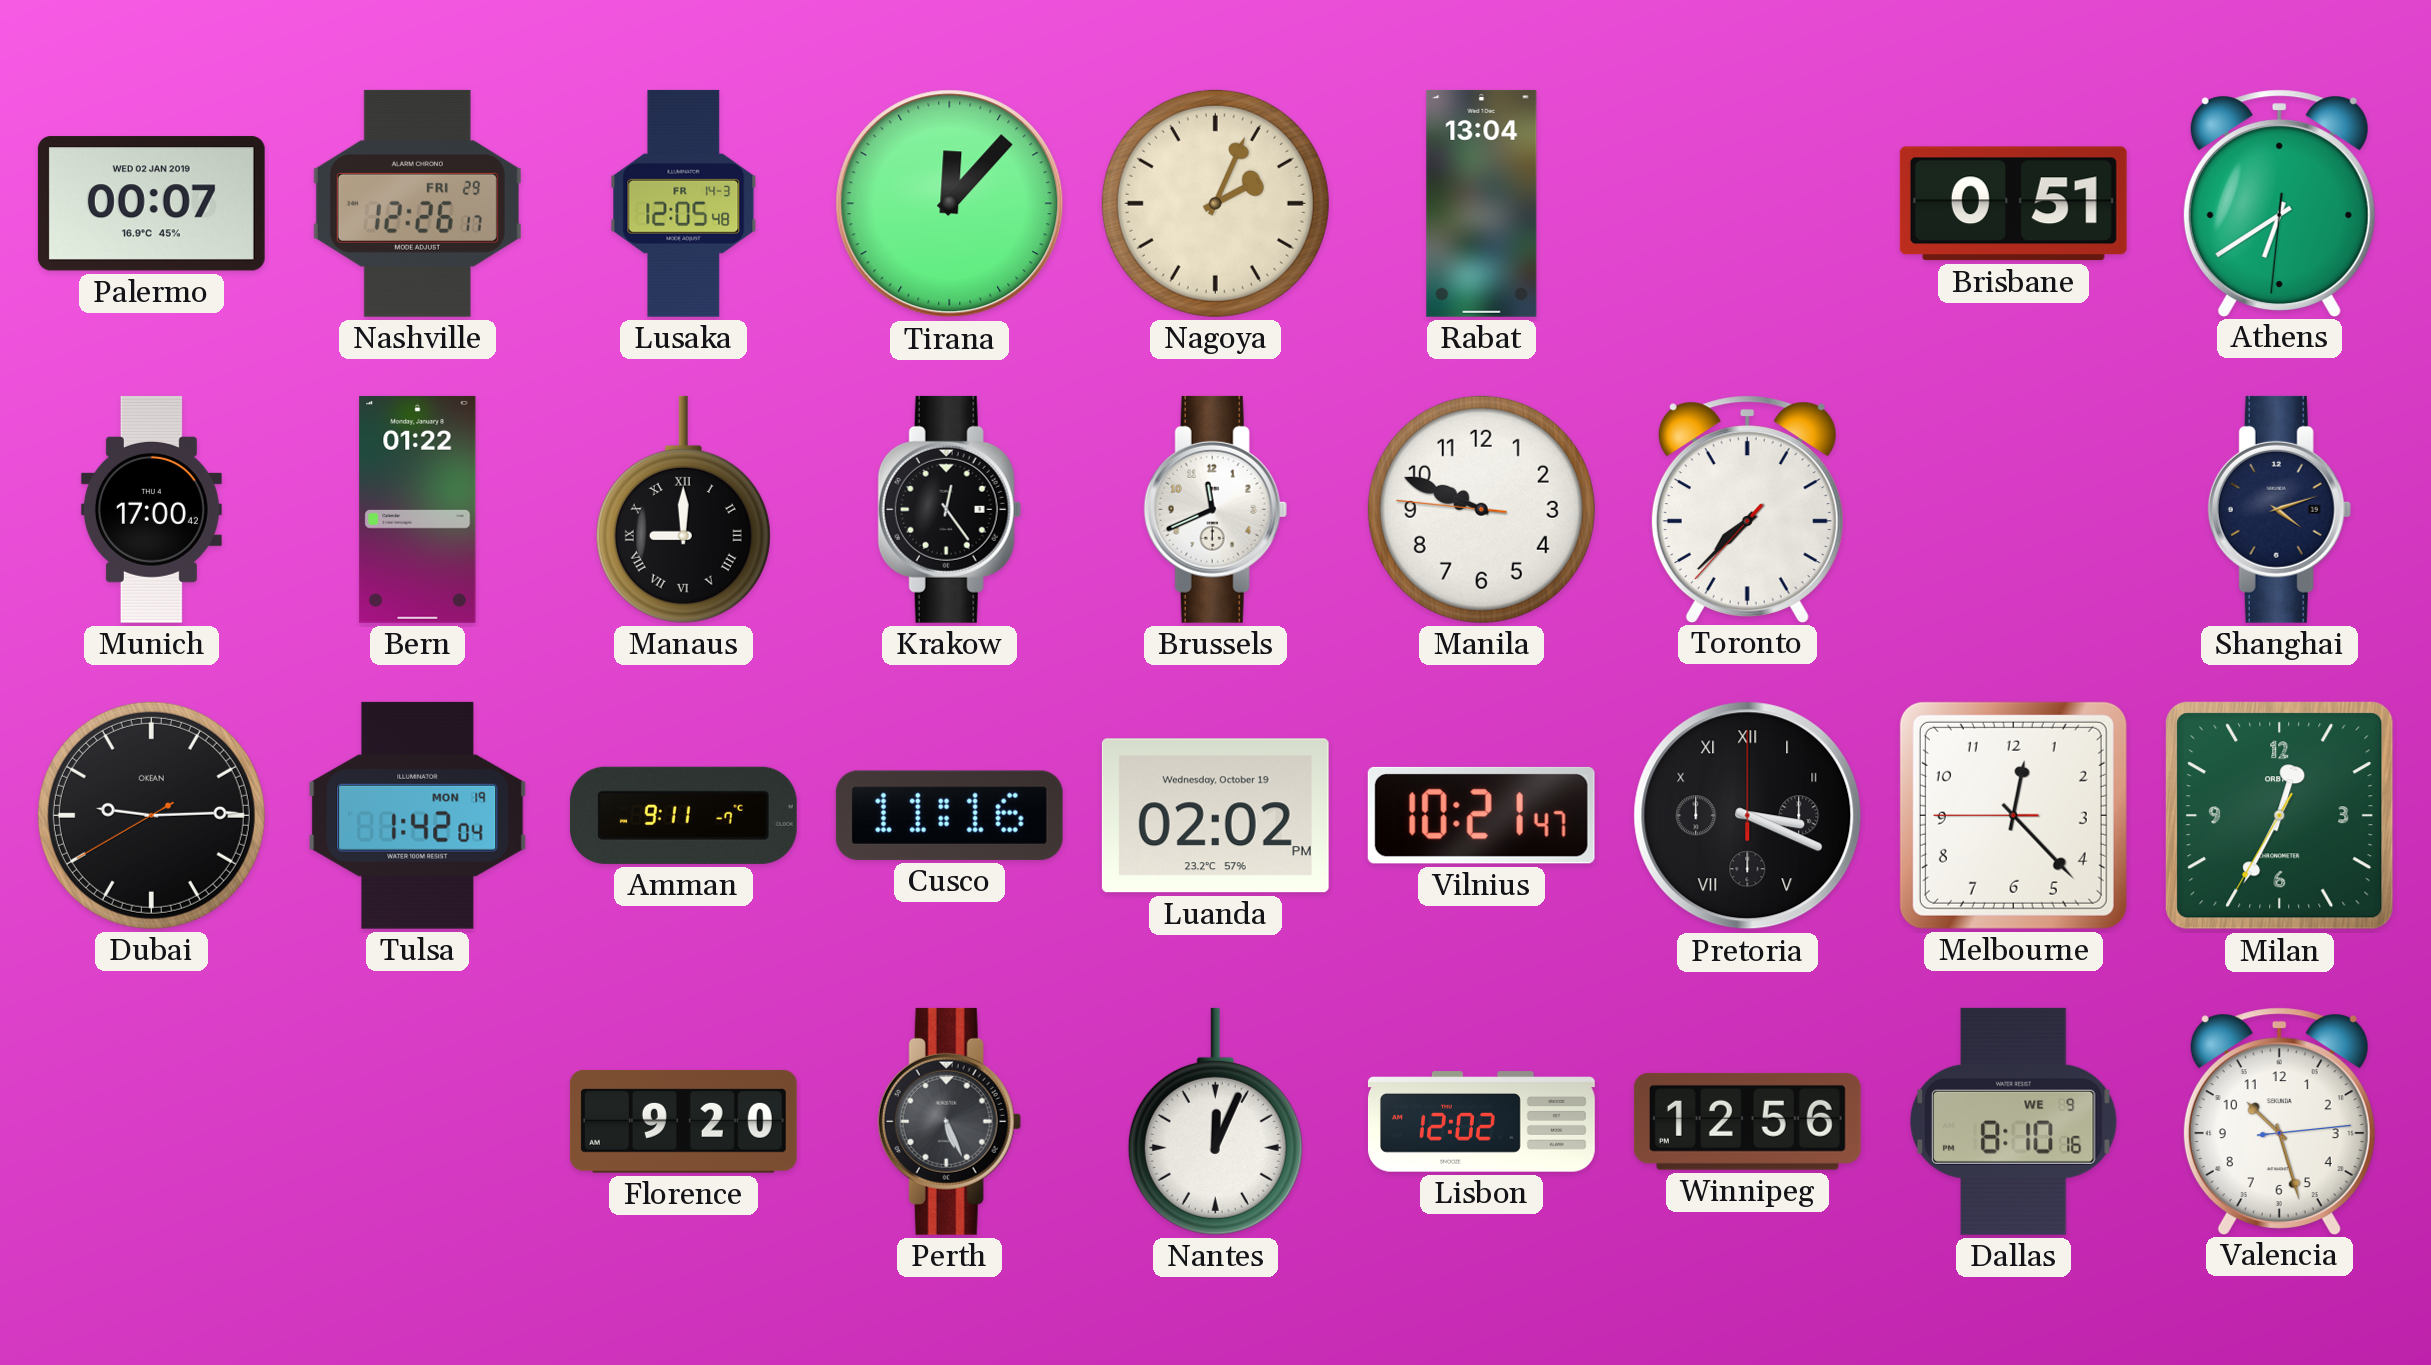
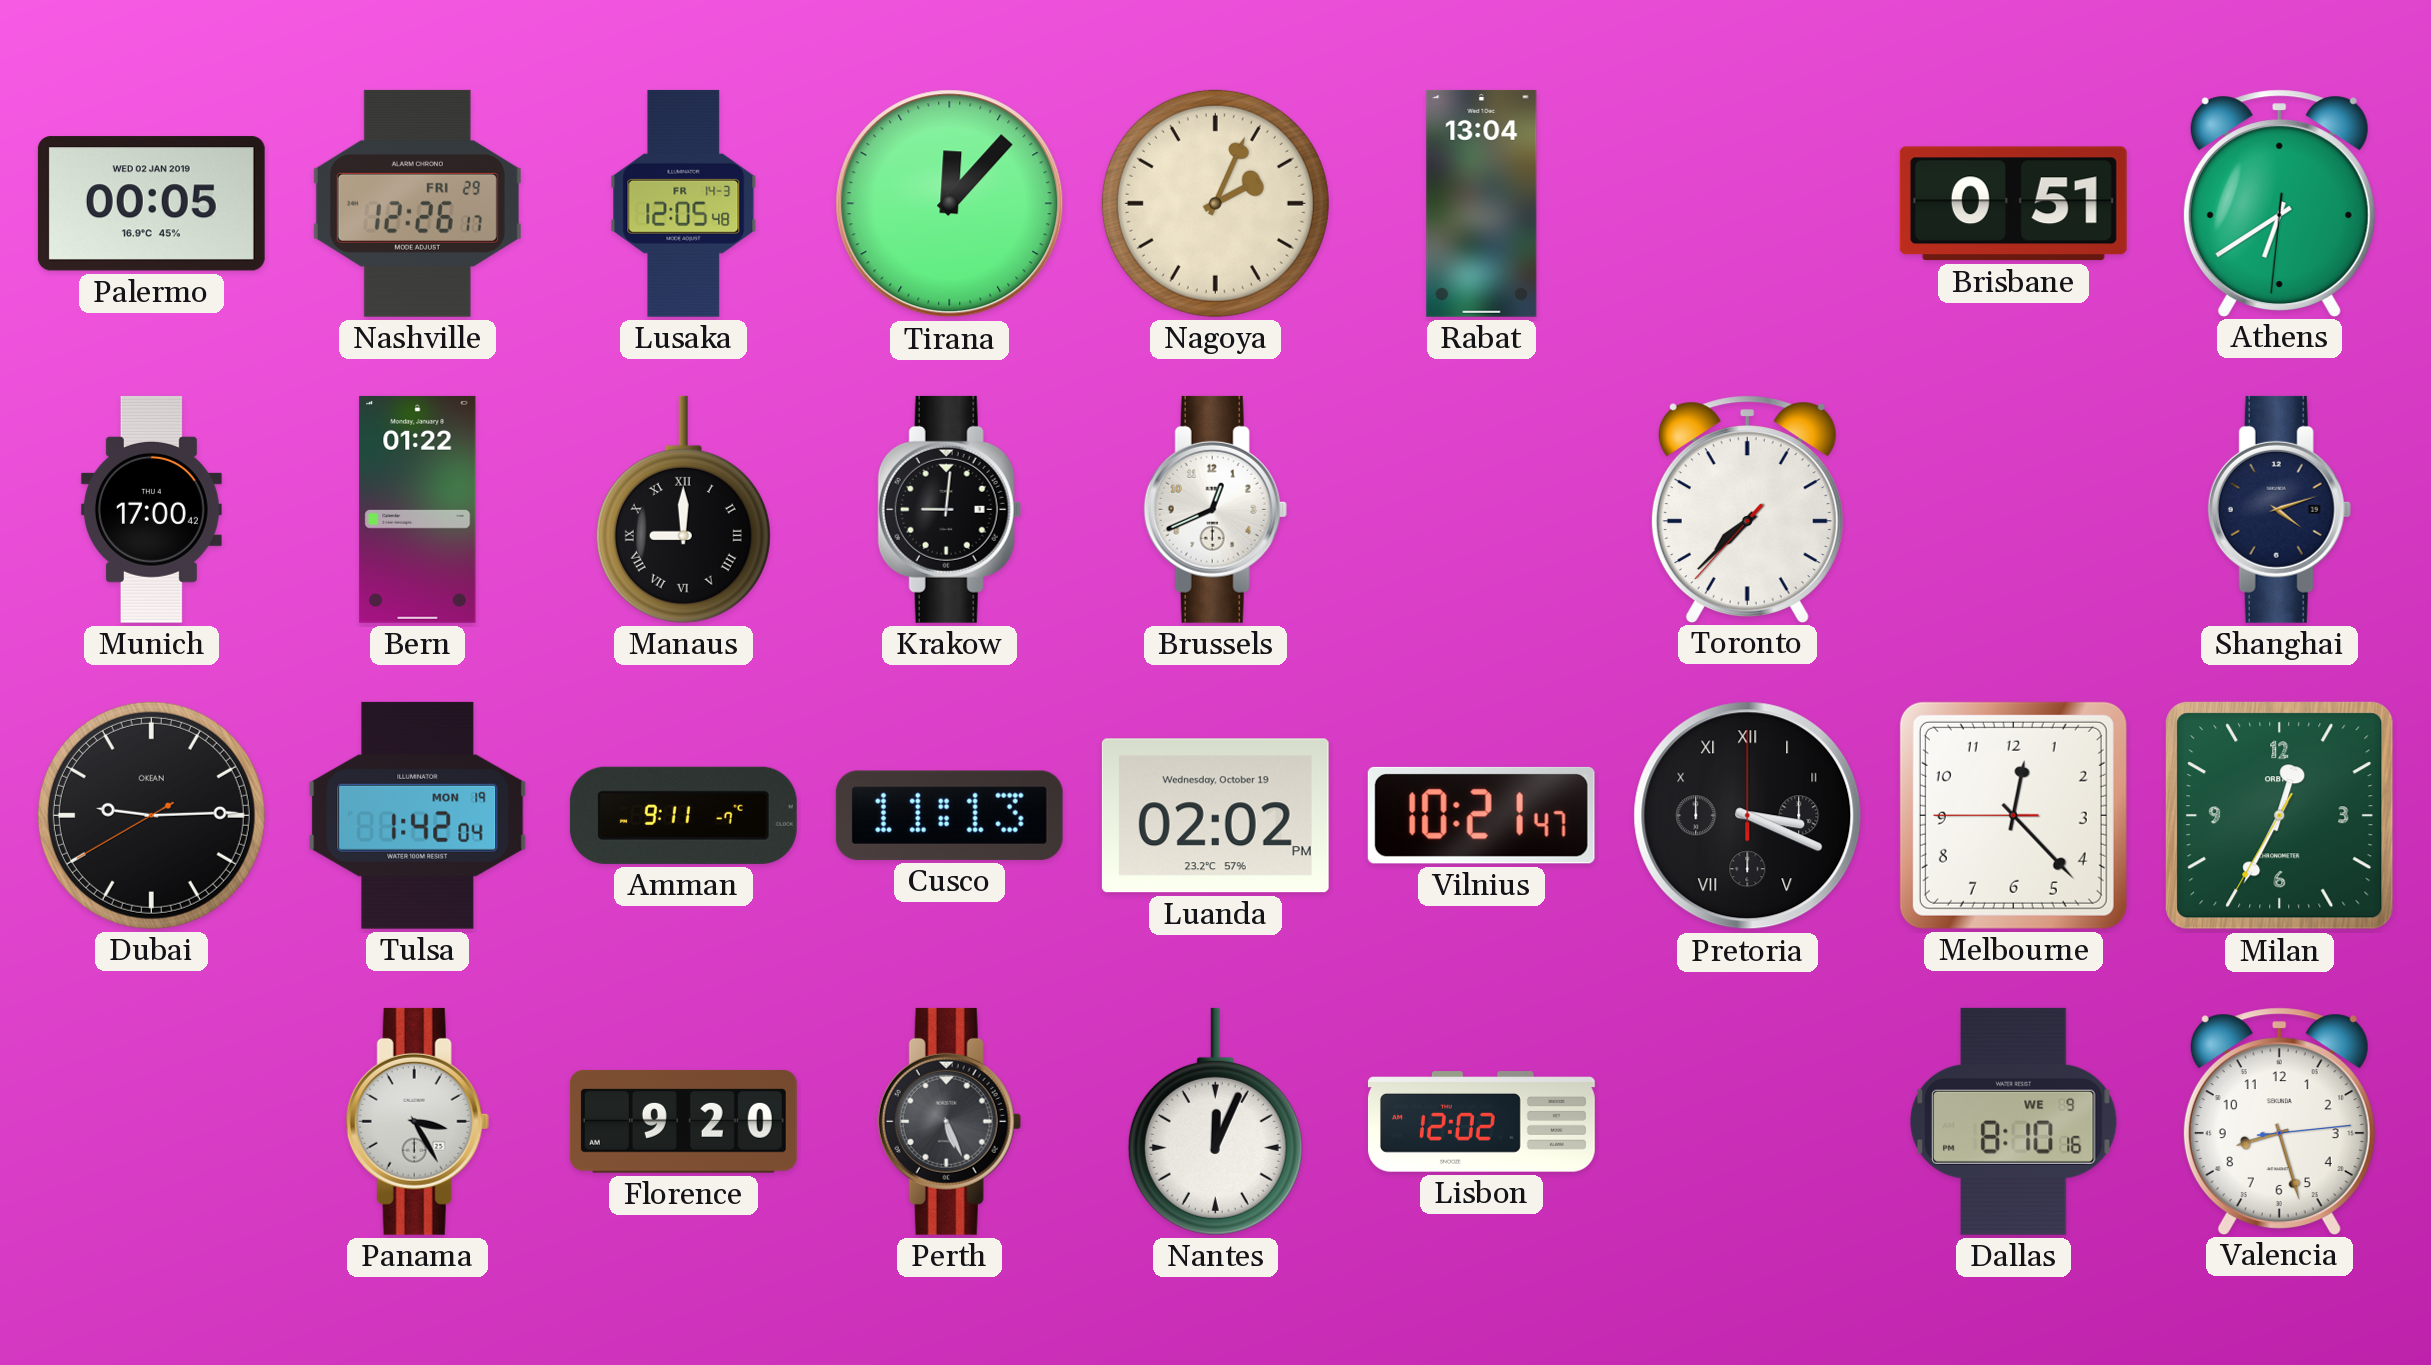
Palermo: 00:07 -> 00:05 (151, 204)
Krakow: 12:24 -> 9:01 (949, 509)
Brussels: 11:41 -> 12:41 (1215, 509)
Manila: 9:48 -> none (1481, 509)
Cusco: 11:16 -> 11:13 (949, 815)
Panama: none -> 3:25 (417, 1121)
Winnipeg: 12:56 -> none (1747, 1121)
Valencia: 10:27 -> 8:27 (2279, 1121)
